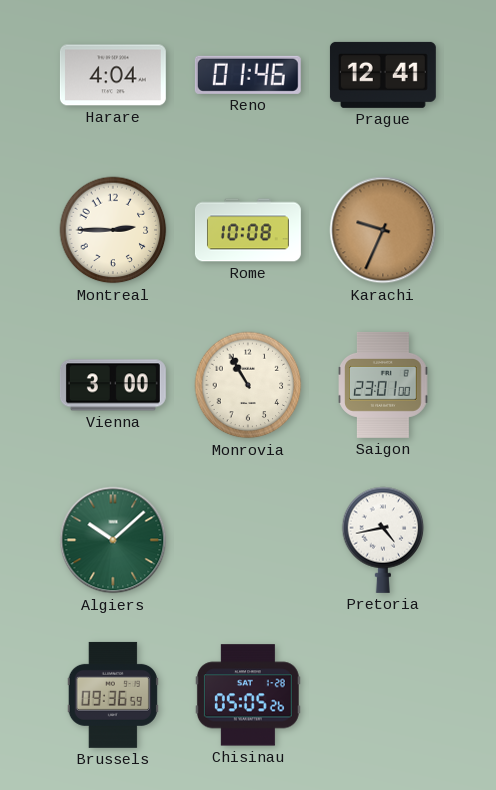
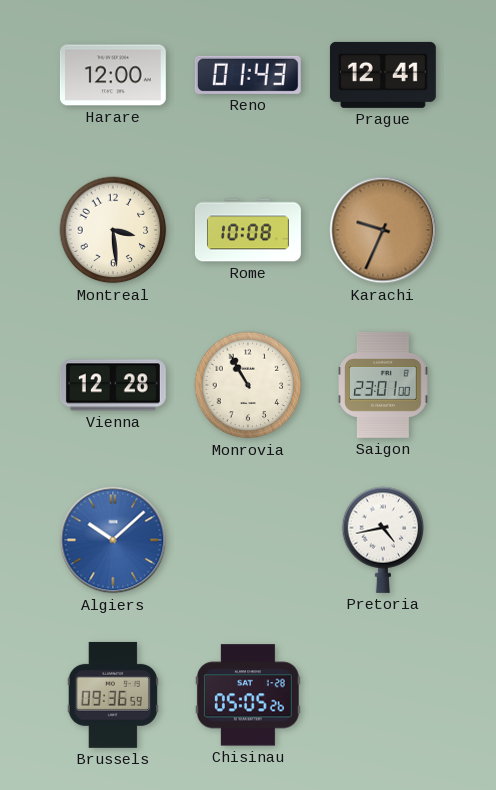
Harare: 4:04 -> 12:00 (113, 75)
Reno: 01:46 -> 01:43 (248, 75)
Montreal: 2:45 -> 3:29 (113, 230)
Vienna: 3:00 -> 12:28 (113, 385)
Algiers dial: green -> blue (113, 540)
